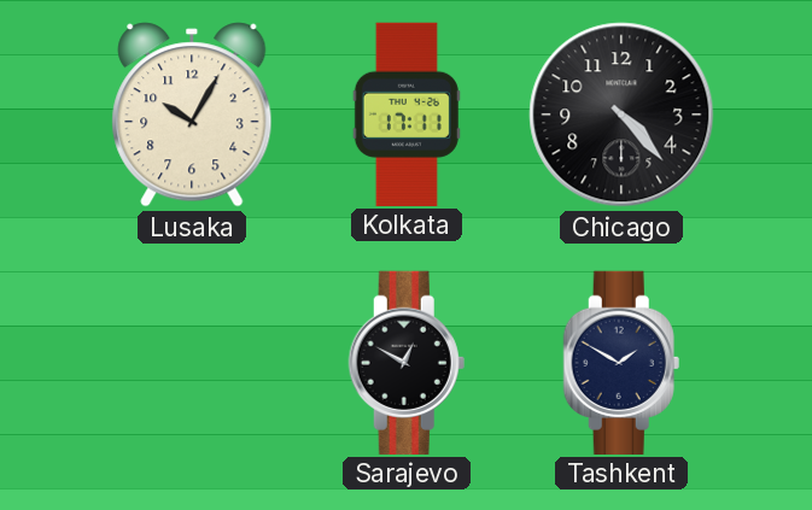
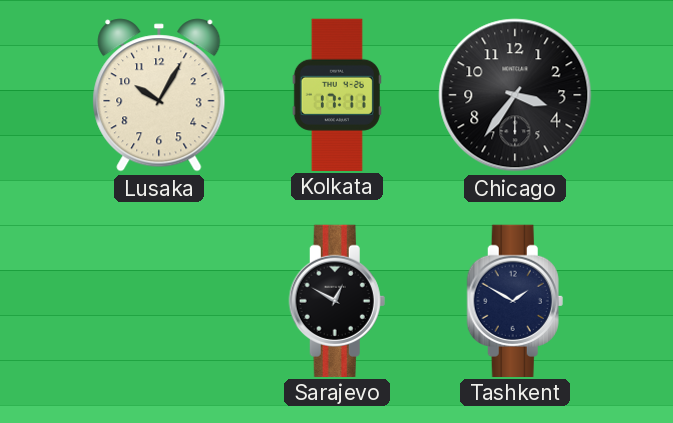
Chicago: 4:23 -> 3:36 (515, 95)
